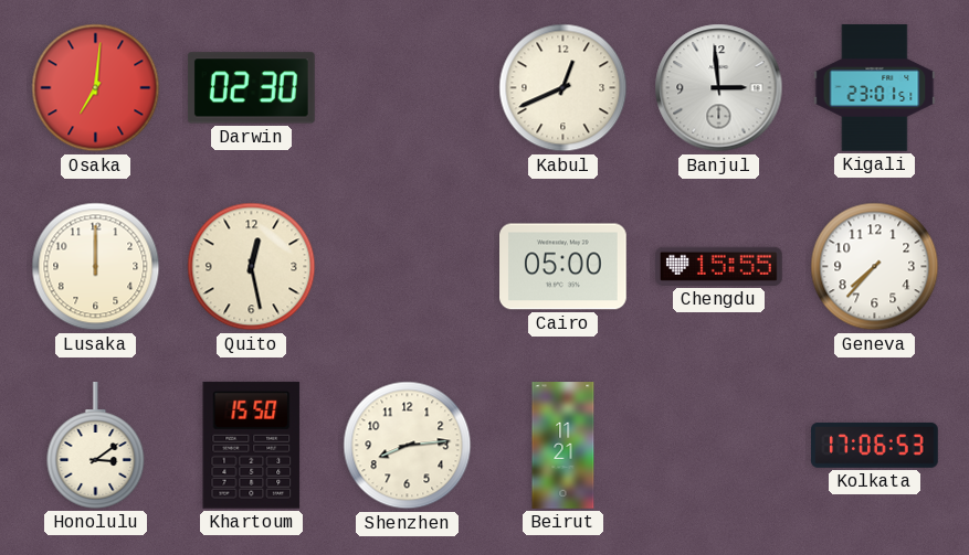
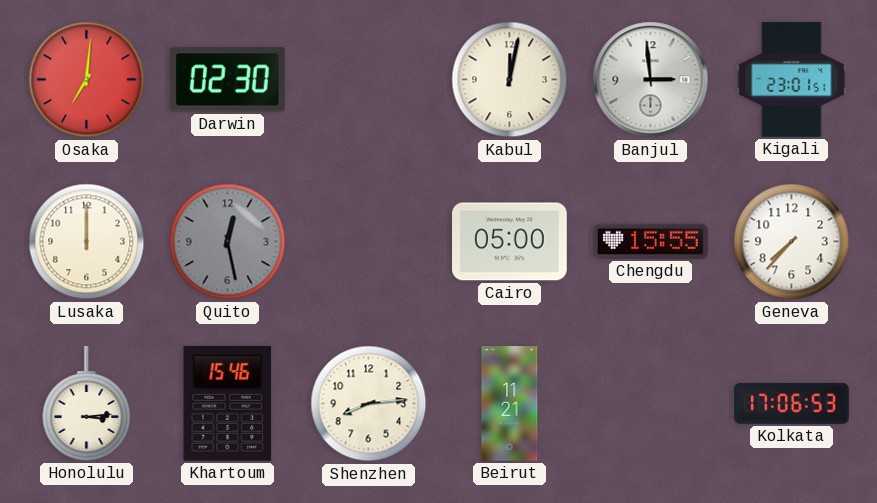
Kabul: 12:41 -> 12:02 (510, 80)
Quito dial: cream -> grey (228, 242)
Honolulu: 3:09 -> 3:14 (87, 404)
Khartoum: 15:50 -> 15:46 (228, 403)
